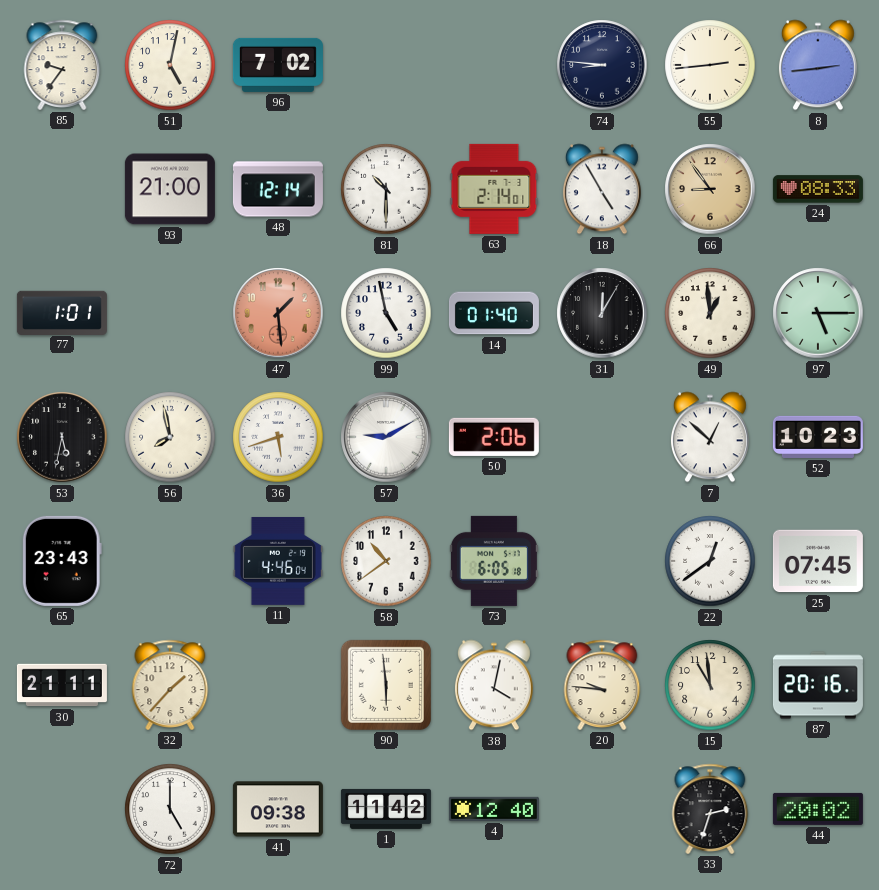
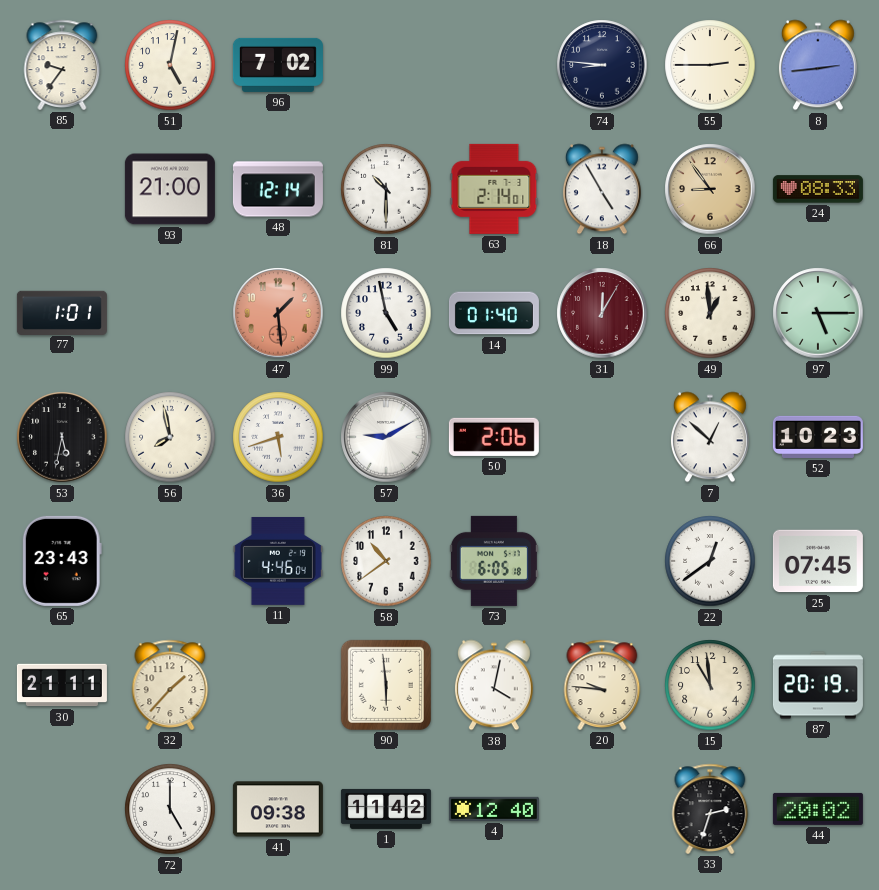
55: 2:44 -> 2:45 (710, 65)
31 dial: black -> burgundy (602, 313)
87: 20:16 -> 20:19 (818, 685)
